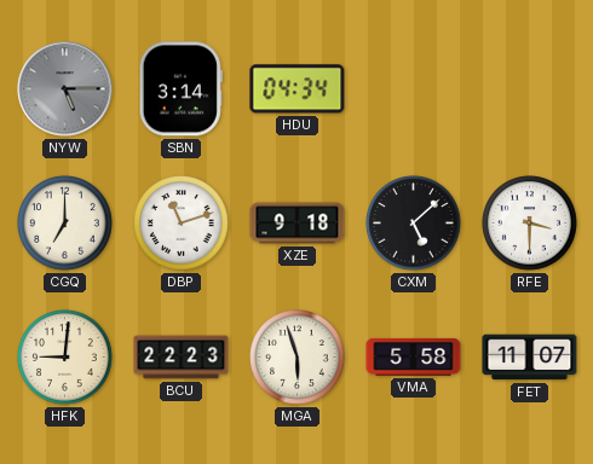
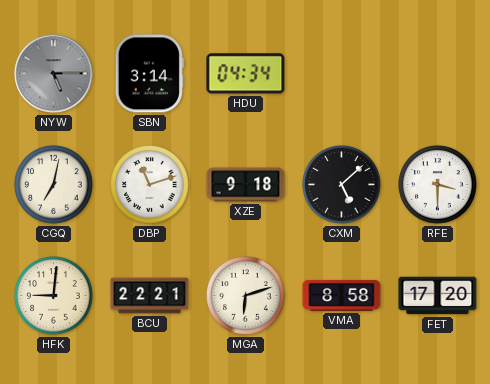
CGQ: 7:00 -> 7:02 (54, 185)
BCU: 22:23 -> 22:21 (150, 296)
MGA: 5:57 -> 6:12 (246, 296)
VMA: 5:58 -> 8:58 (342, 295)
FET: 11:07 -> 17:20 (438, 296)
